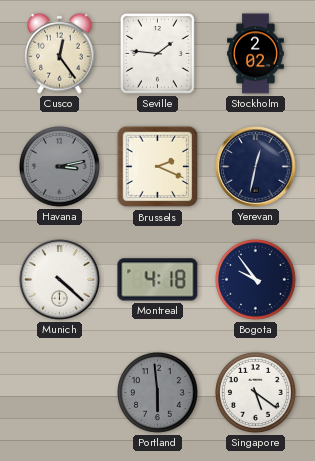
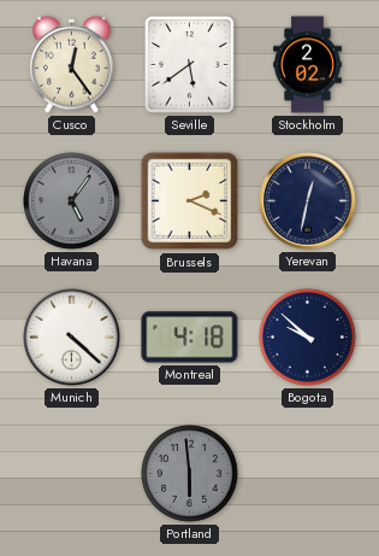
Seville: 1:46 -> 5:39 (190, 65)
Havana: 3:13 -> 5:06 (72, 201)
Bogota: 9:54 -> 9:52 (308, 338)
Singapore: 5:21 -> none (256, 393)
